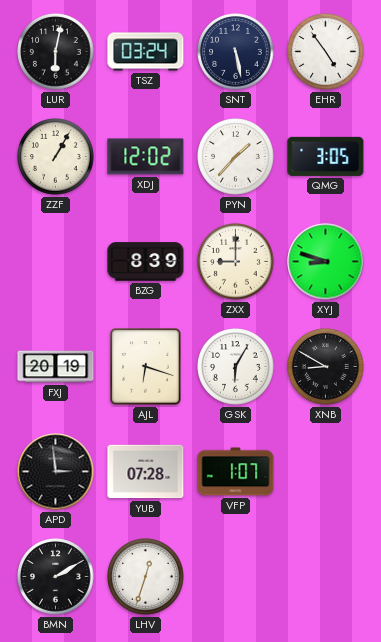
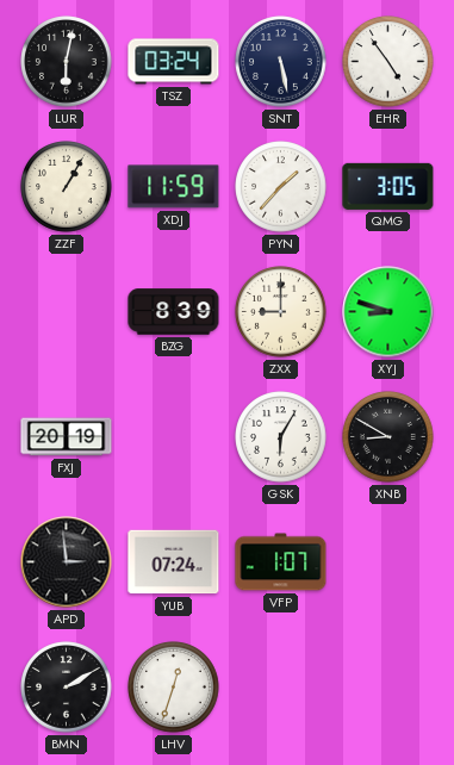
XDJ: 12:02 -> 11:59 (174, 187)
AJL: 6:18 -> none (146, 367)
YUB: 07:28 -> 07:24 (174, 562)
